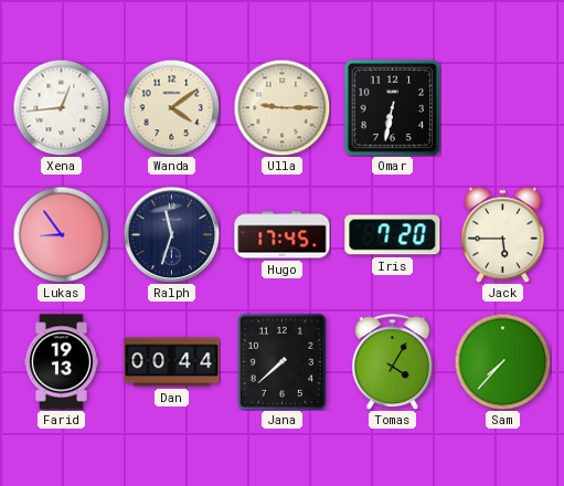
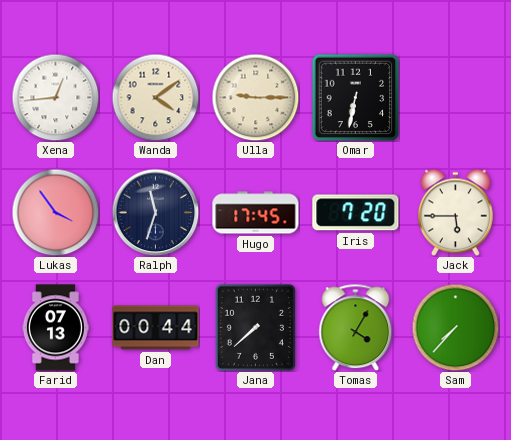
Lukas: 8:54 -> 3:54 (55, 212)
Farid: 19:13 -> 07:13 (55, 328)
